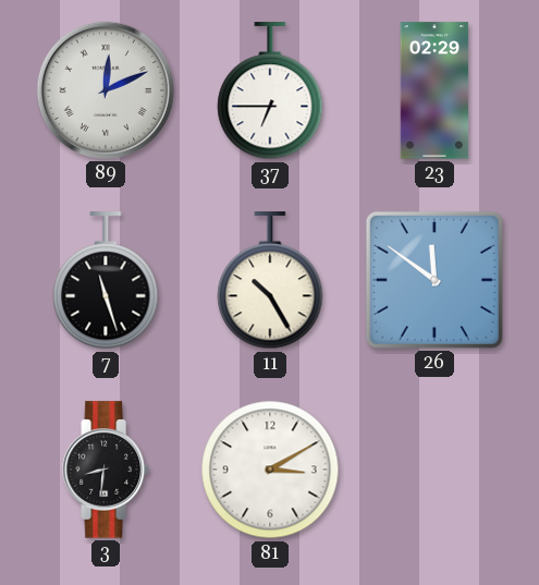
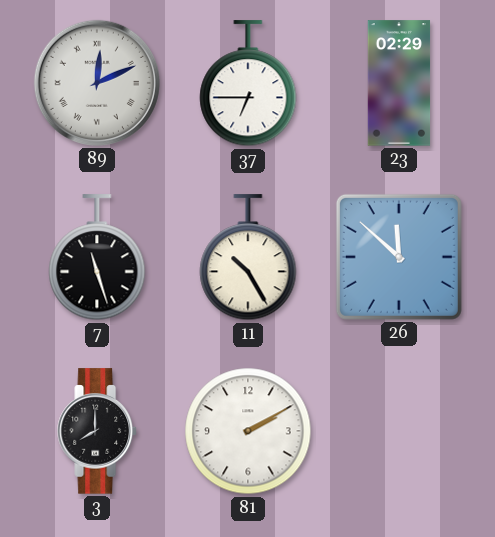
26: 11:51 -> 11:52 (399, 257)
3: 8:31 -> 8:00 (97, 431)
81: 3:10 -> 2:10 (248, 431)
